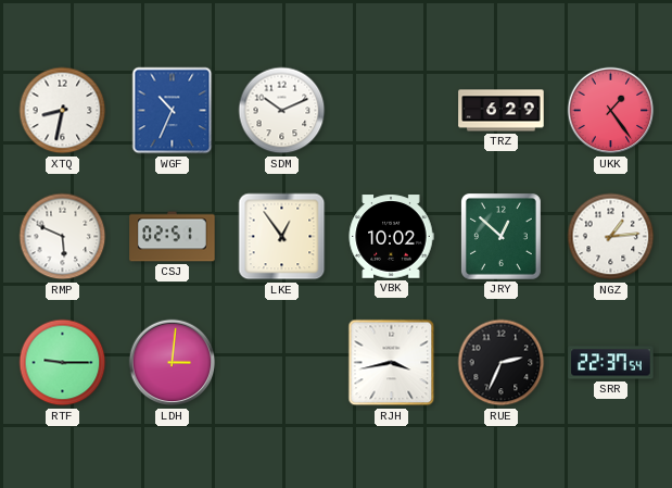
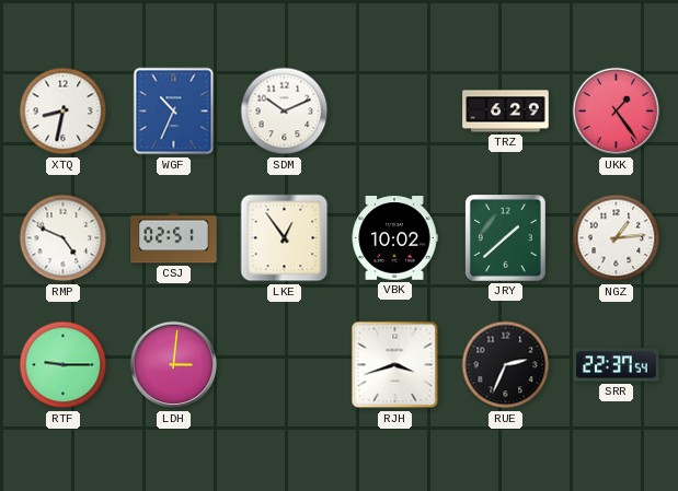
RMP: 5:49 -> 4:49 (64, 238)
JRY: 12:52 -> 1:38 (506, 238)
RJH: 3:43 -> 3:42 (395, 365)
